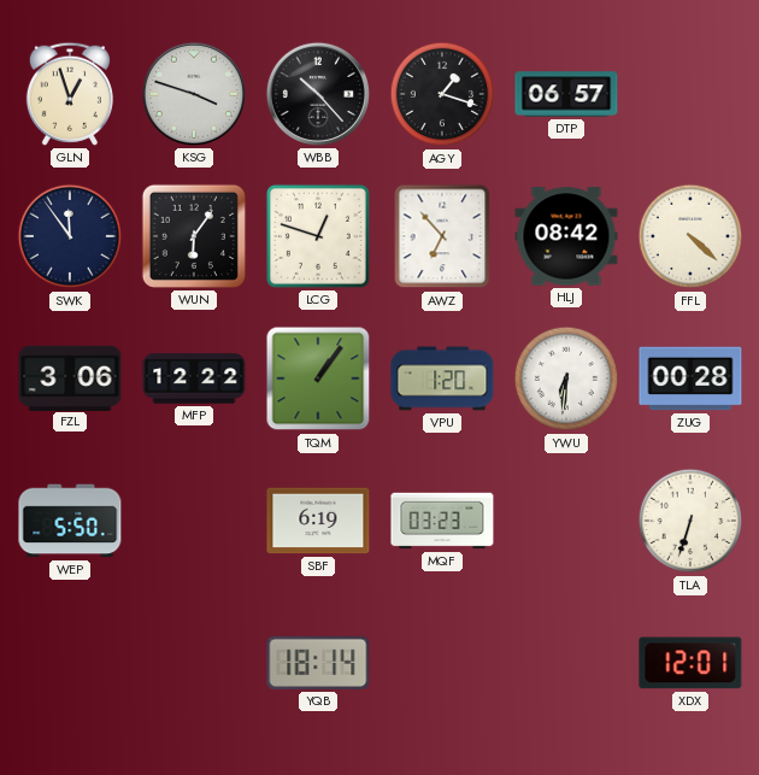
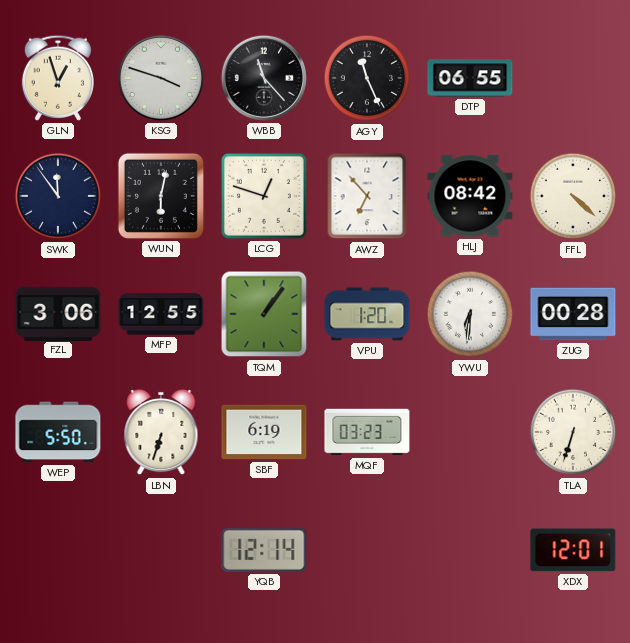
WBB: 10:23 -> 11:23 (264, 78)
AGY: 1:18 -> 11:26 (367, 78)
DTP: 06:57 -> 06:55 (470, 78)
WUN: 6:06 -> 6:02 (161, 196)
MFP: 12:22 -> 12:55 (161, 314)
LBN: none -> 6:33 (161, 432)
YQB: 18:14 -> 12:14 (264, 550)
